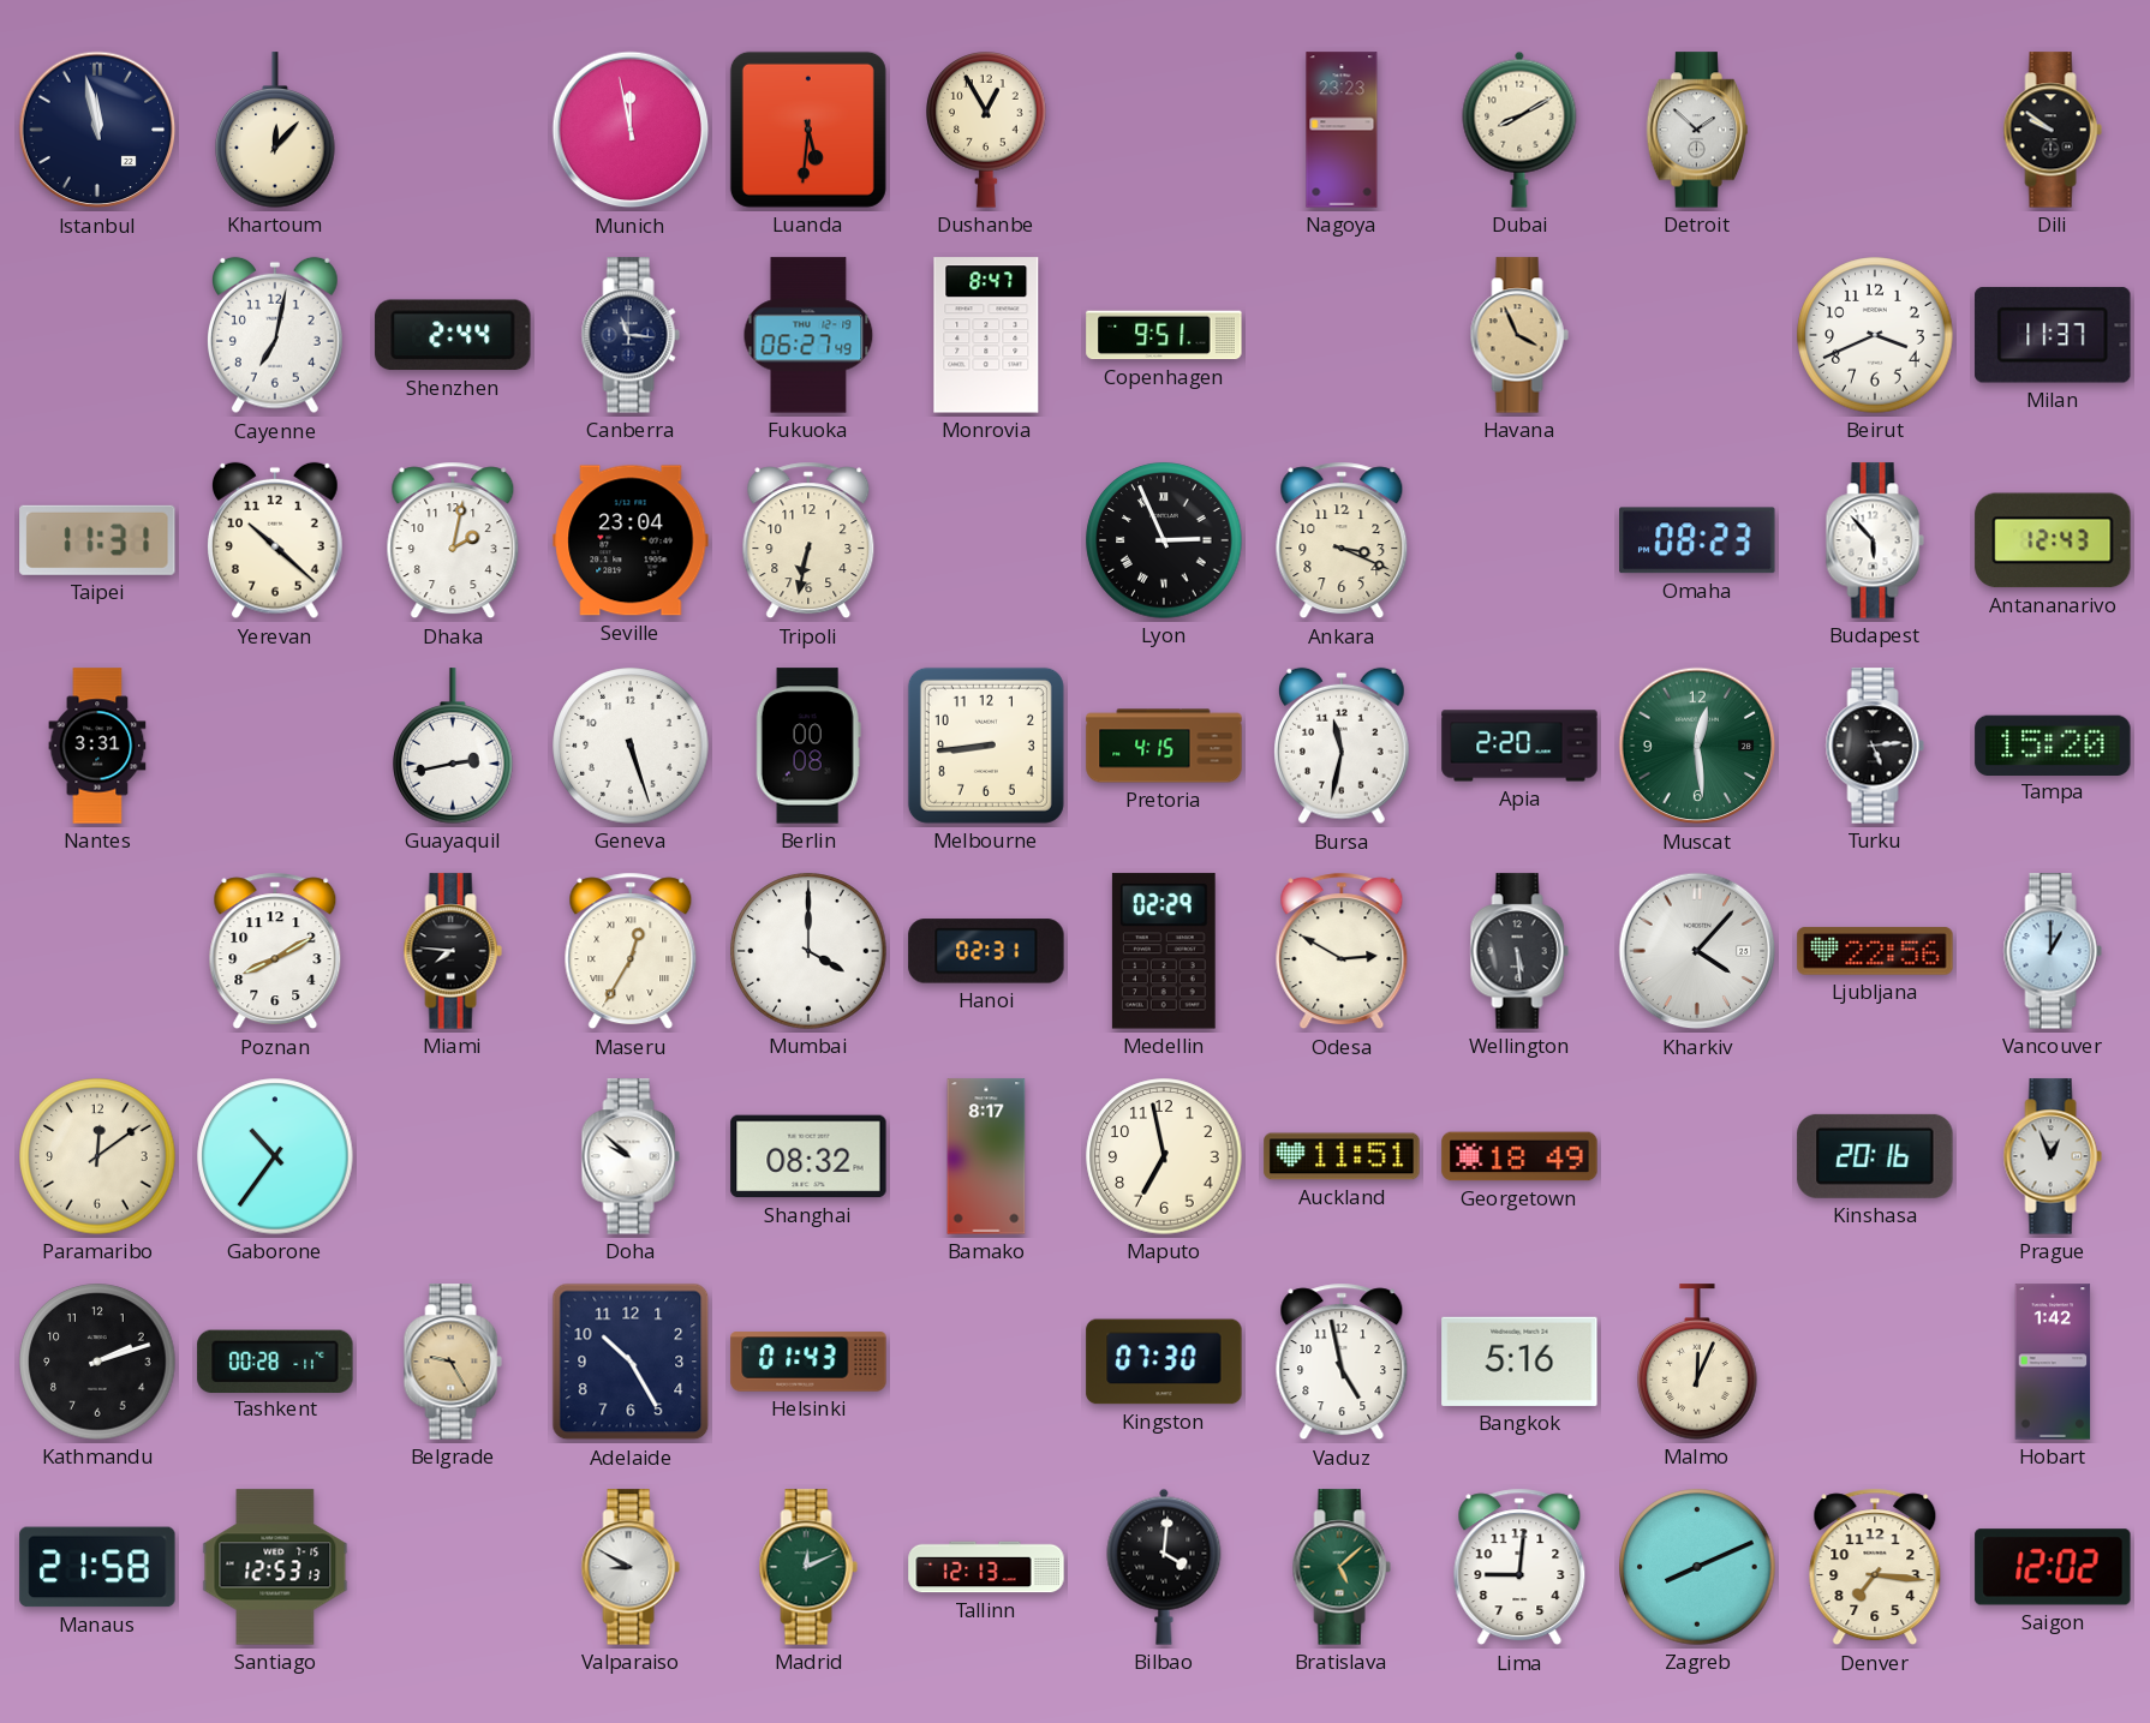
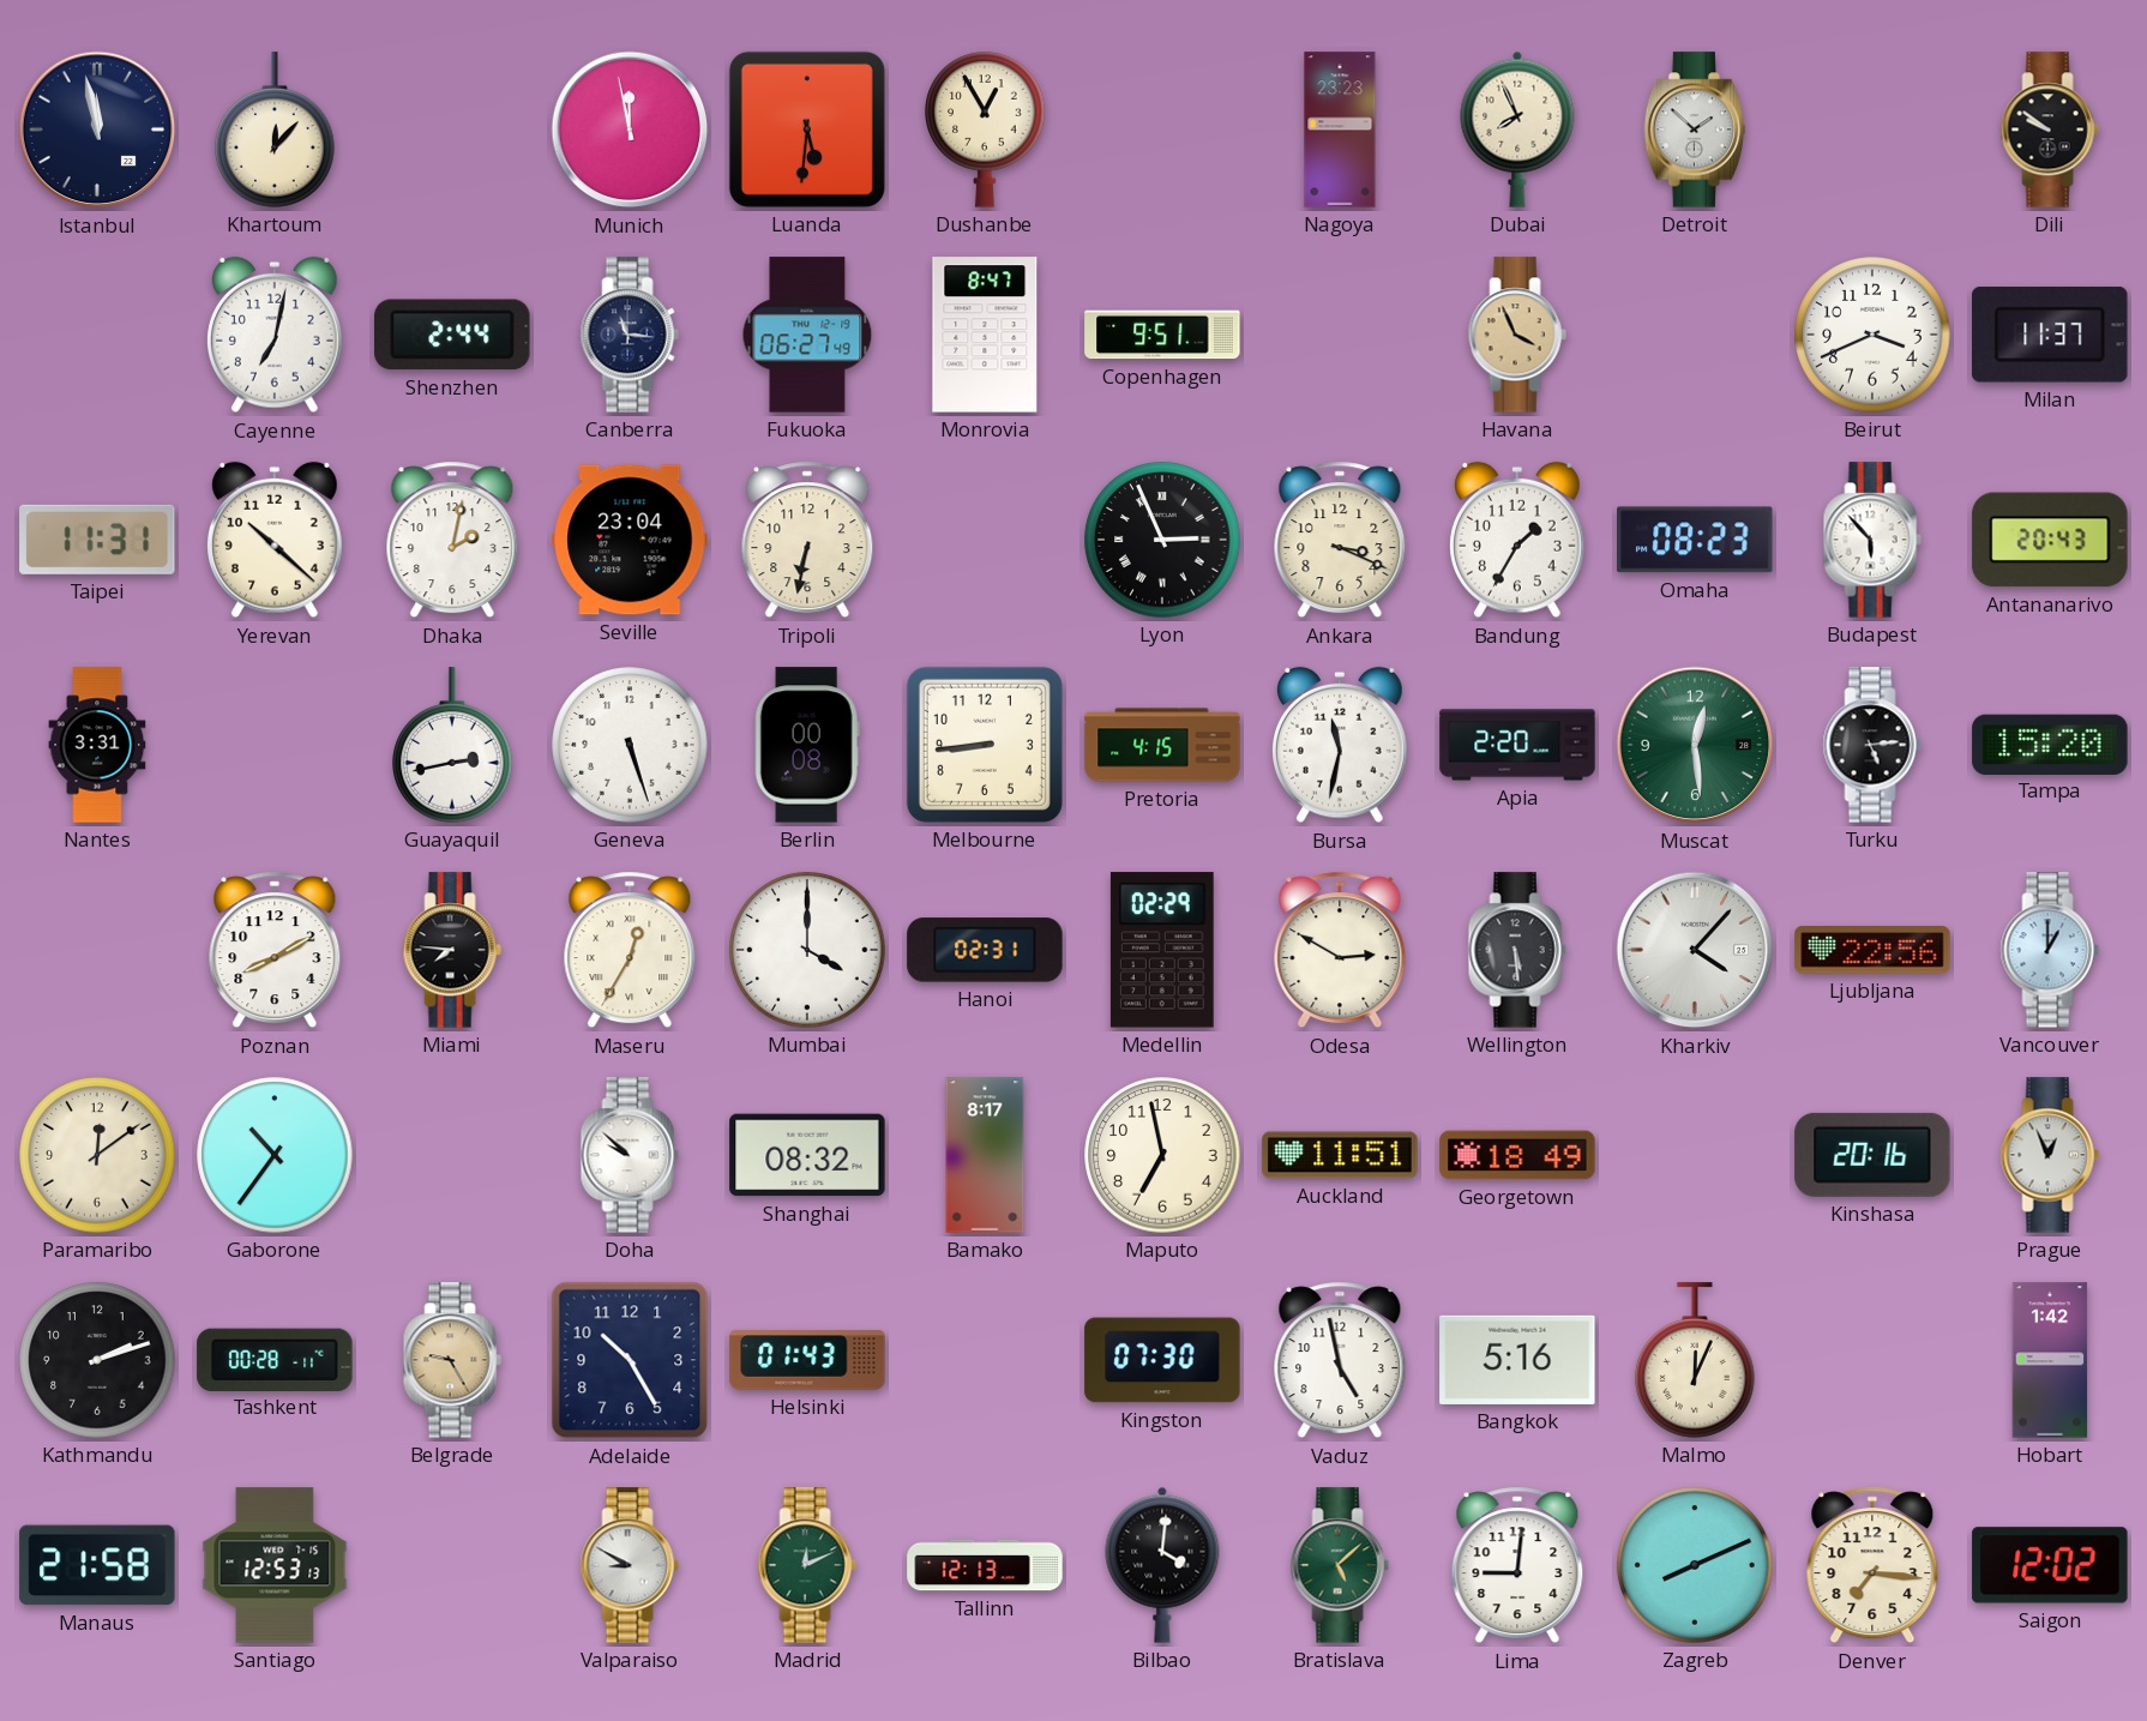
Dubai: 8:10 -> 7:56 (1517, 130)
Bandung: none -> 1:35 (1518, 540)
Antananarivo: 12:43 -> 20:43 (2050, 540)
